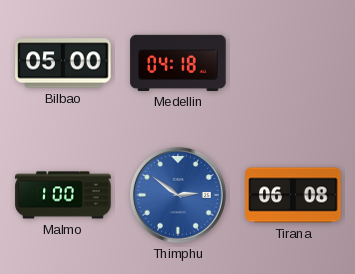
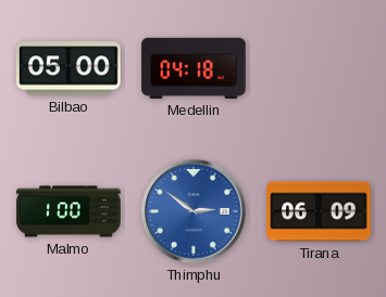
Tirana: 06:08 -> 06:09 (319, 211)
